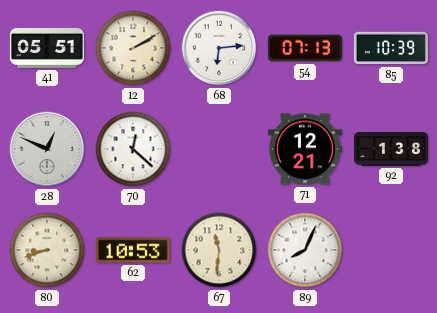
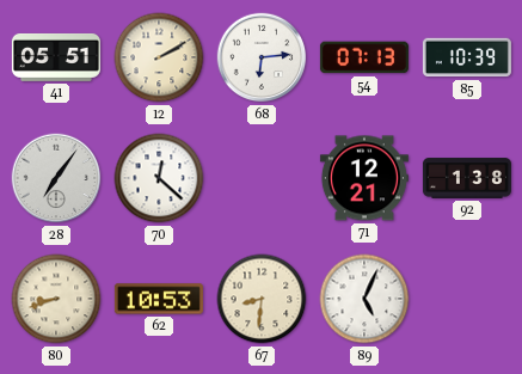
28: 12:49 -> 7:06 (56, 178)
67: 11:31 -> 8:31 (262, 299)
89: 8:04 -> 5:04 (364, 299)
